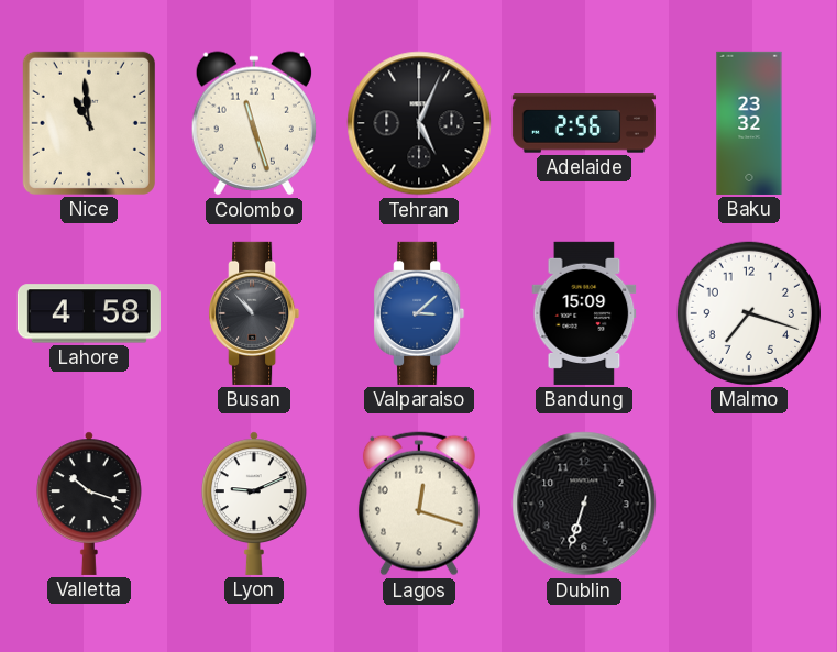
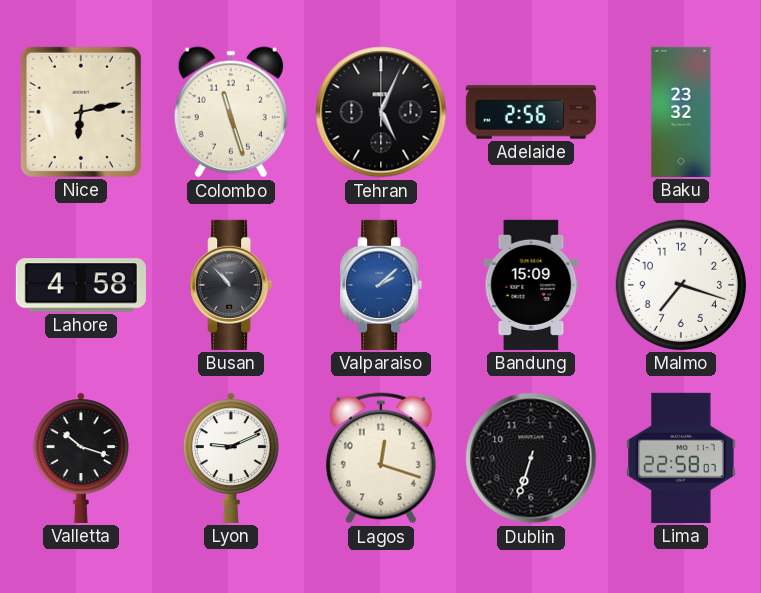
Nice: 10:59 -> 6:13 (81, 112)
Valparaiso: 3:08 -> 2:08 (381, 285)
Lima: none -> 22:58 (681, 458)
